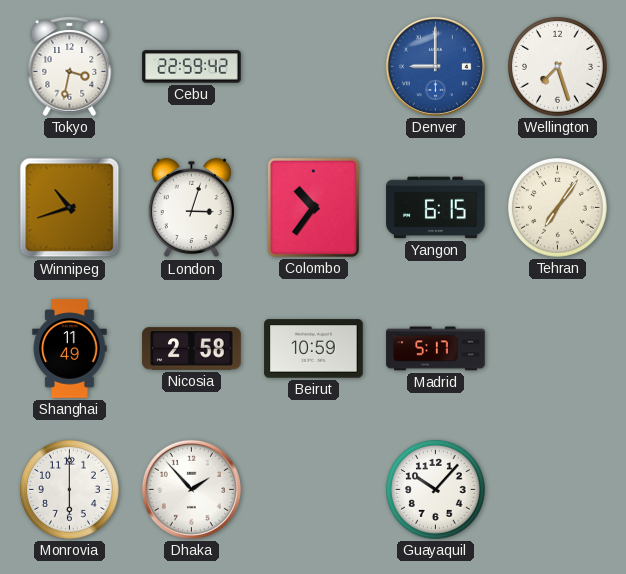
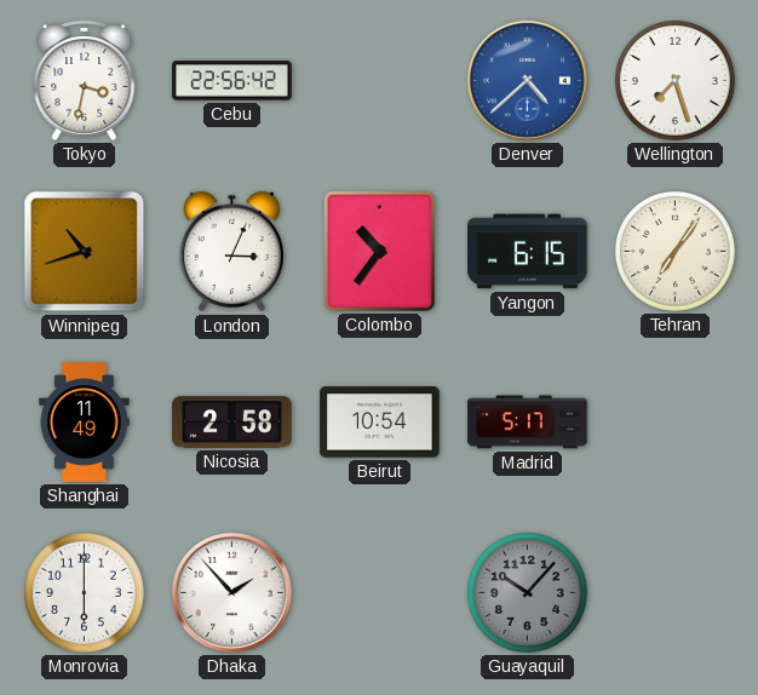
Cebu: 22:59 -> 22:56 (232, 81)
Denver: 9:00 -> 4:38 (527, 80)
London: 3:03 -> 3:04 (231, 252)
Beirut: 10:59 -> 10:54 (380, 423)
Guayaquil dial: white -> grey (528, 593)
